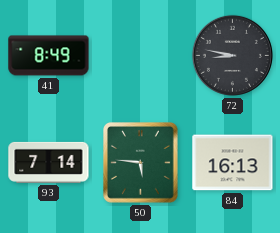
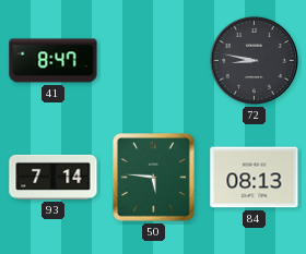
41: 8:49 -> 8:47 (54, 61)
84: 16:13 -> 08:13 (255, 178)
